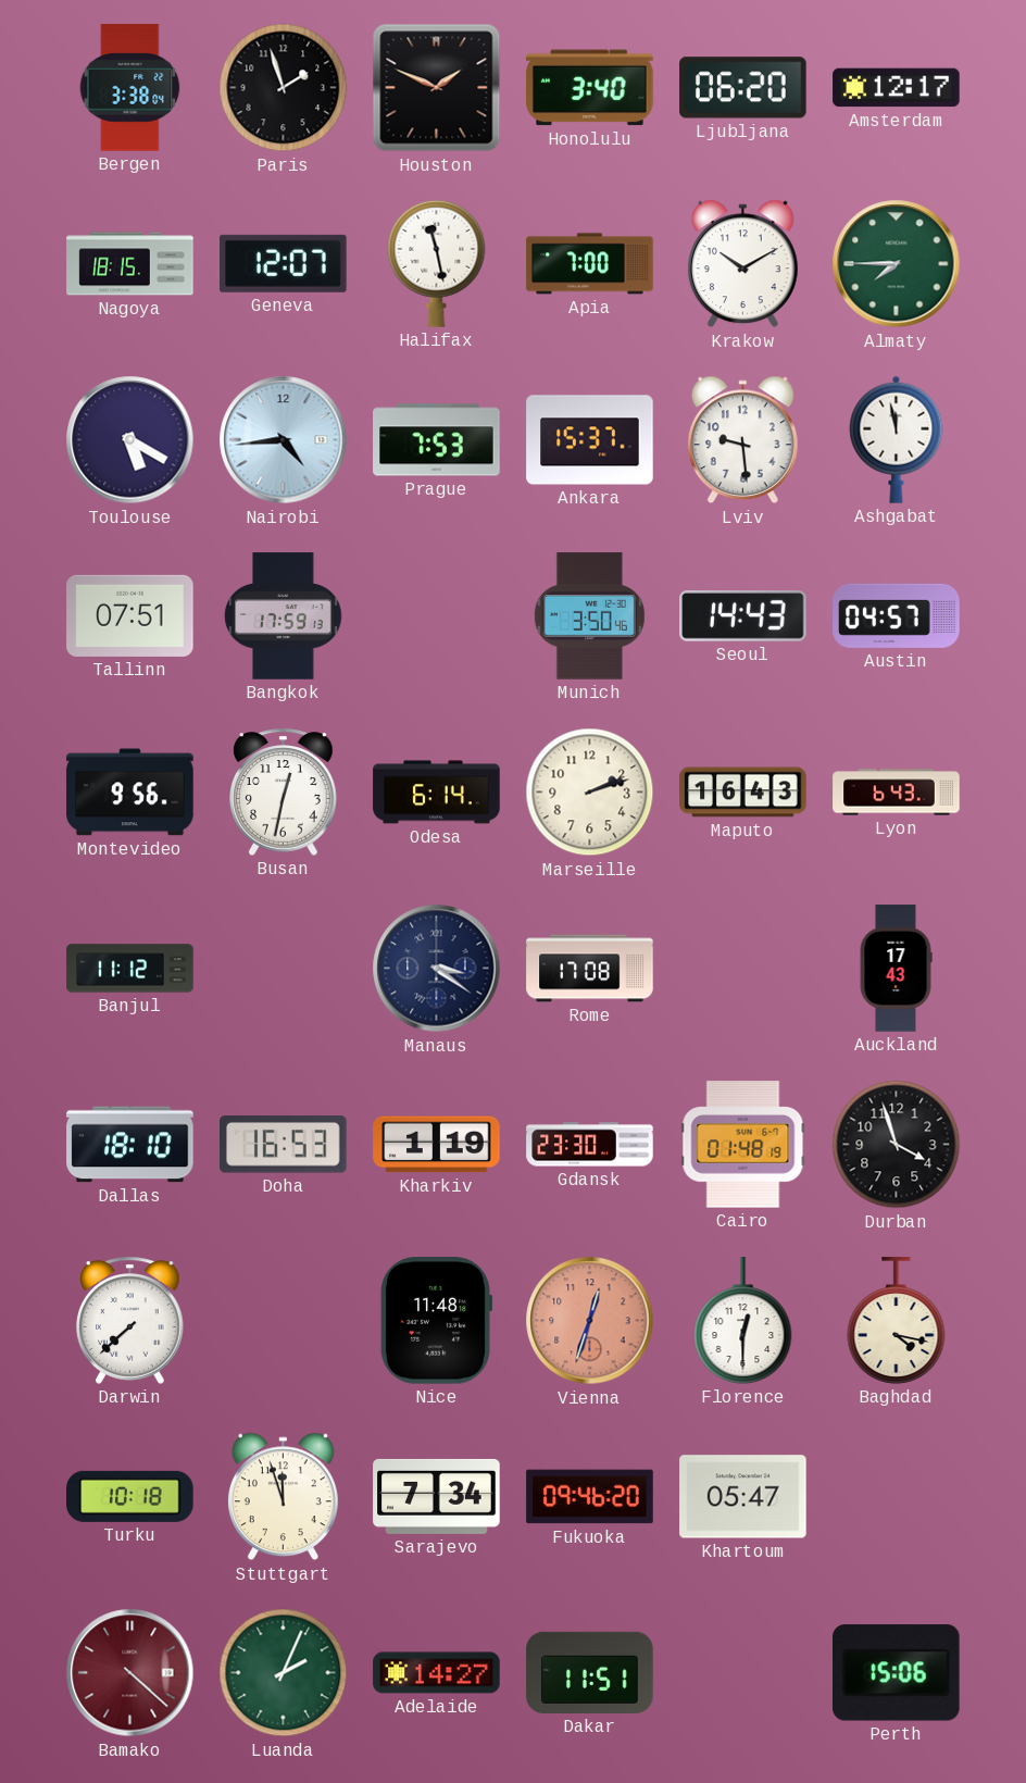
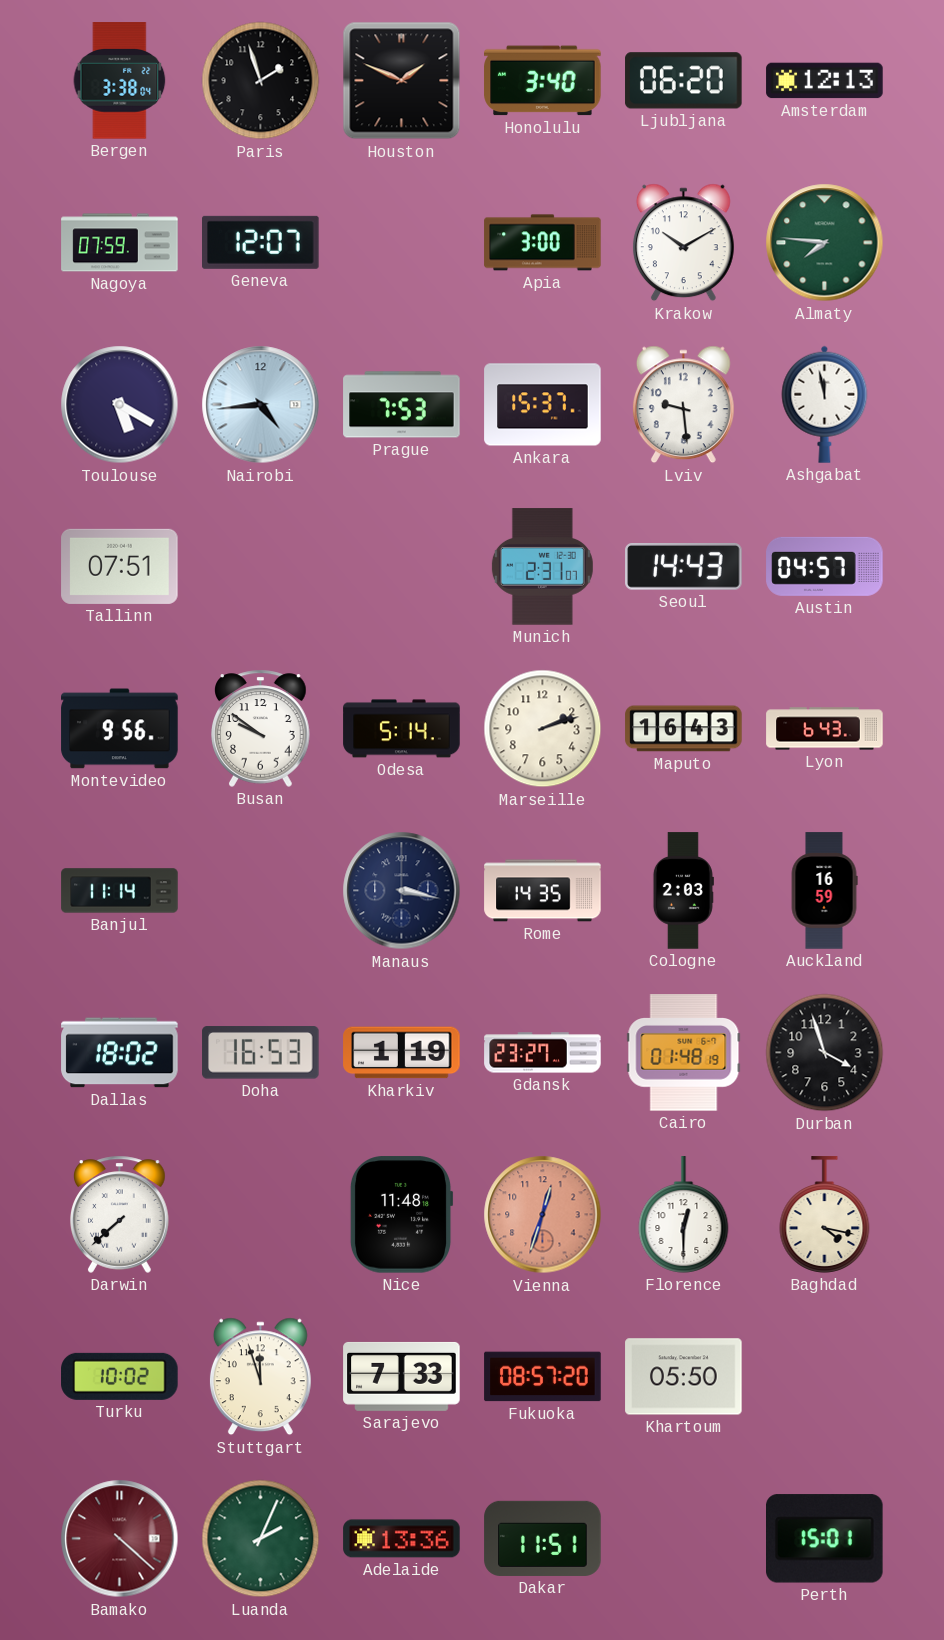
Amsterdam: 12:17 -> 12:13 (825, 81)
Nagoya: 18:15 -> 07:59 (120, 243)
Halifax: 11:28 -> none (437, 263)
Apia: 7:00 -> 3:00 (543, 243)
Almaty: 7:45 -> 7:46 (825, 243)
Bangkok: 17:59 -> none (284, 616)
Munich: 3:50 -> 2:31 (542, 567)
Busan: 12:32 -> 9:51 (261, 728)
Odesa: 6:14 -> 5:14 (402, 729)
Banjul: 11:12 -> 11:14 (120, 891)
Manaus: 3:21 -> 3:17 (402, 891)
Rome: 17:08 -> 14:35 (543, 891)
Cologne: none -> 2:03 (683, 891)
Auckland: 17:43 -> 16:59 (824, 891)
Dallas: 18:10 -> 18:02 (120, 1053)
Gdansk: 23:30 -> 23:27 (543, 1053)
Turku: 10:18 -> 10:02 (120, 1376)
Sarajevo: 7:34 -> 7:33 (402, 1376)
Fukuoka: 09:46 -> 08:57 (543, 1377)
Khartoum: 05:47 -> 05:50 (684, 1377)
Adelaide: 14:27 -> 13:36 (402, 1539)
Perth: 15:06 -> 15:01 (825, 1539)
